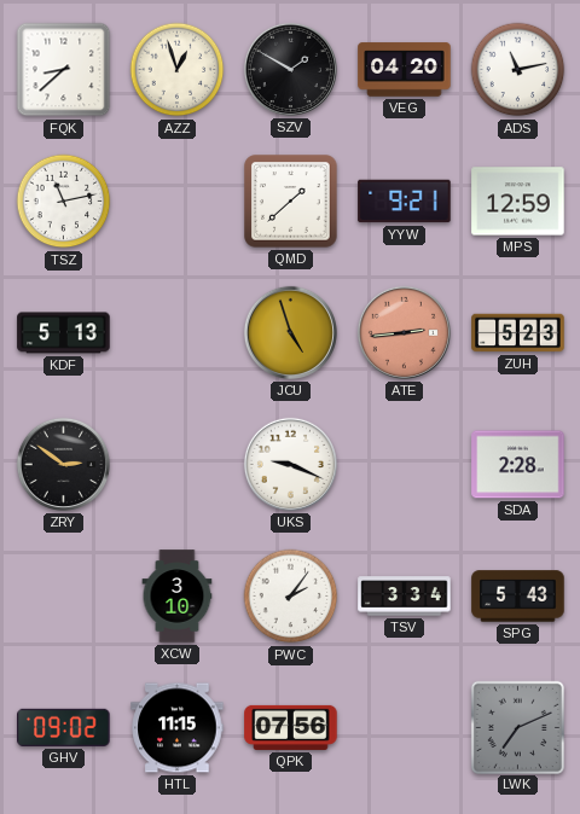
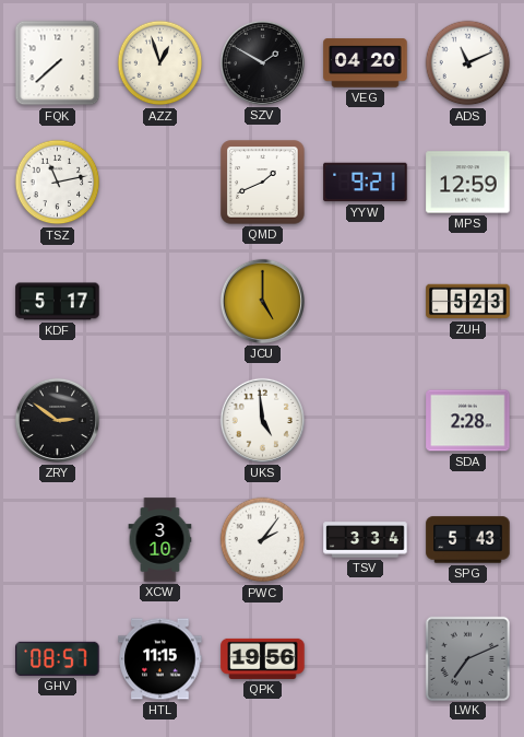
FQK: 8:38 -> 7:38 (58, 63)
ADS: 11:13 -> 11:11 (468, 63)
QMD: 1:38 -> 1:41 (263, 183)
KDF: 5:13 -> 5:17 (58, 302)
JCU: 4:57 -> 5:00 (262, 301)
ATE: 2:44 -> none (404, 332)
UKS: 9:19 -> 4:59 (262, 420)
GHV: 09:02 -> 08:57 (58, 658)
QPK: 07:56 -> 19:56 (263, 658)
